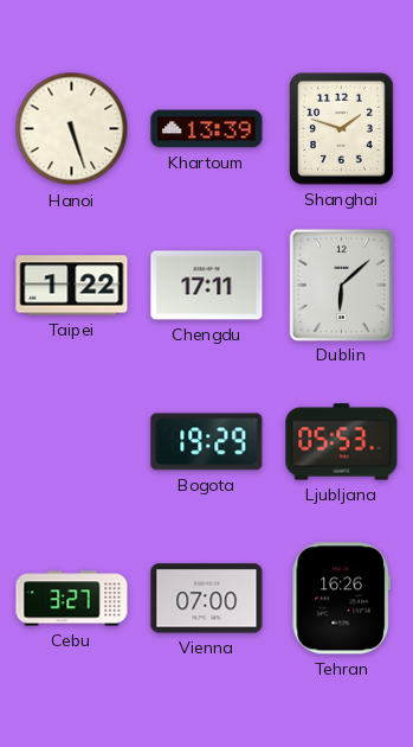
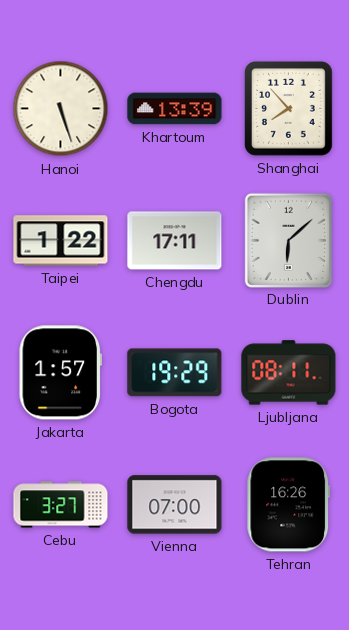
Shanghai: 1:48 -> 7:53 (289, 109)
Jakarta: none -> 1:57 (60, 373)
Ljubljana: 05:53 -> 08:11 (289, 373)
